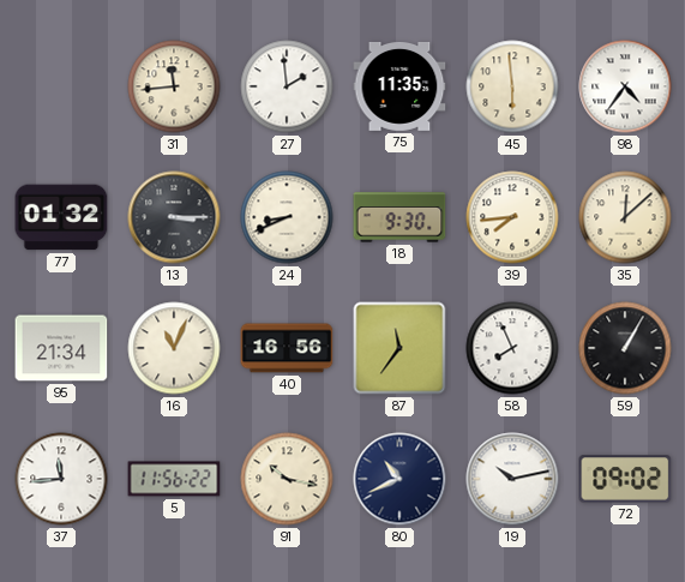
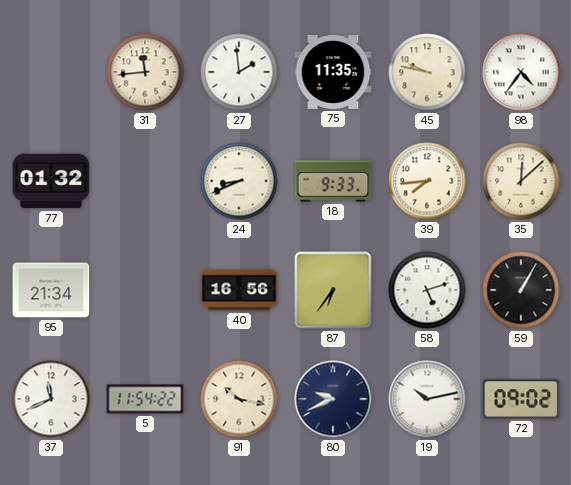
45: 5:59 -> 9:47 (427, 72)
13: 3:15 -> none (174, 217)
18: 9:30 -> 9:33 (333, 181)
16: 11:04 -> none (174, 348)
87: 11:36 -> 6:36 (333, 290)
58: 7:56 -> 5:12 (427, 290)
37: 11:44 -> 11:41 (51, 399)
5: 11:56 -> 11:54 (145, 399)
80: 10:41 -> 9:41 (333, 399)
